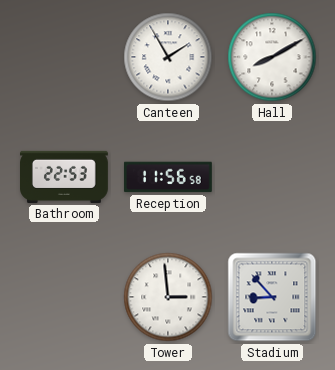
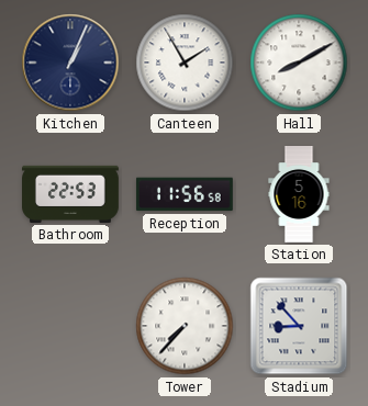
Kitchen: none -> 1:04 (70, 63)
Station: none -> 5:16 (299, 195)
Tower: 2:59 -> 7:37 (185, 326)
